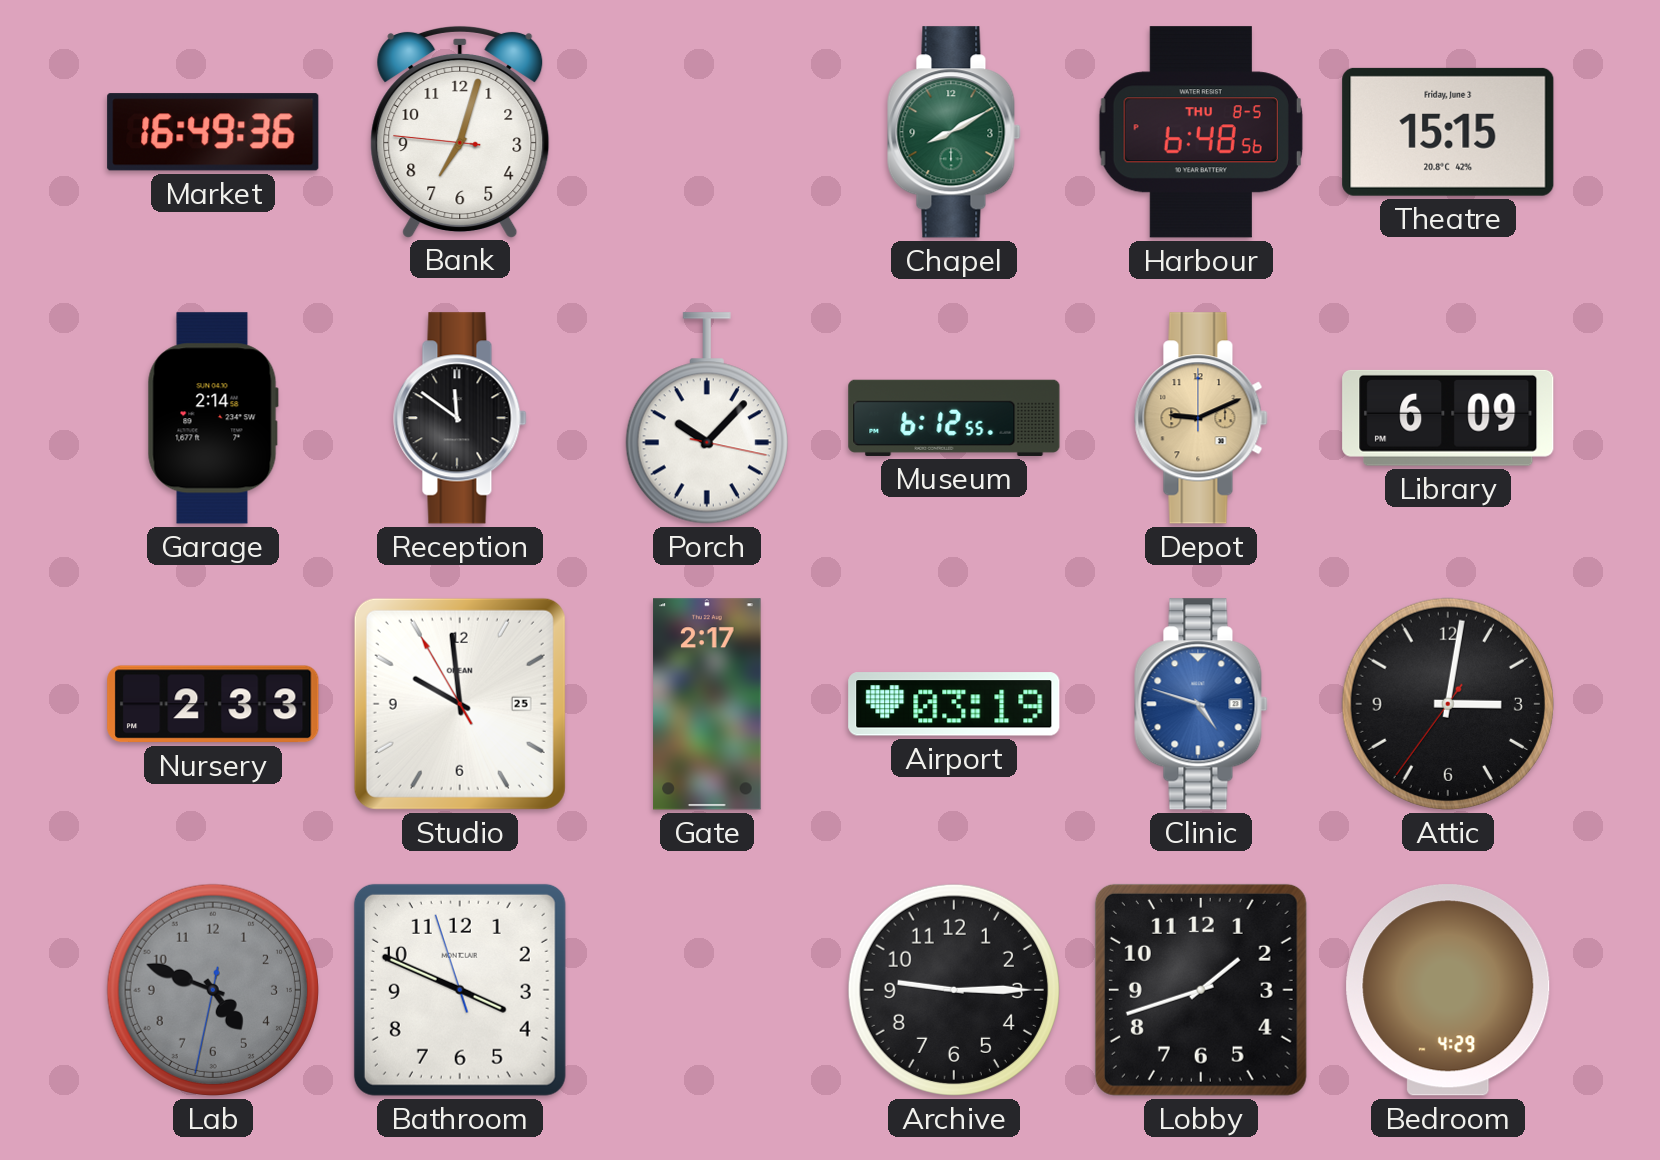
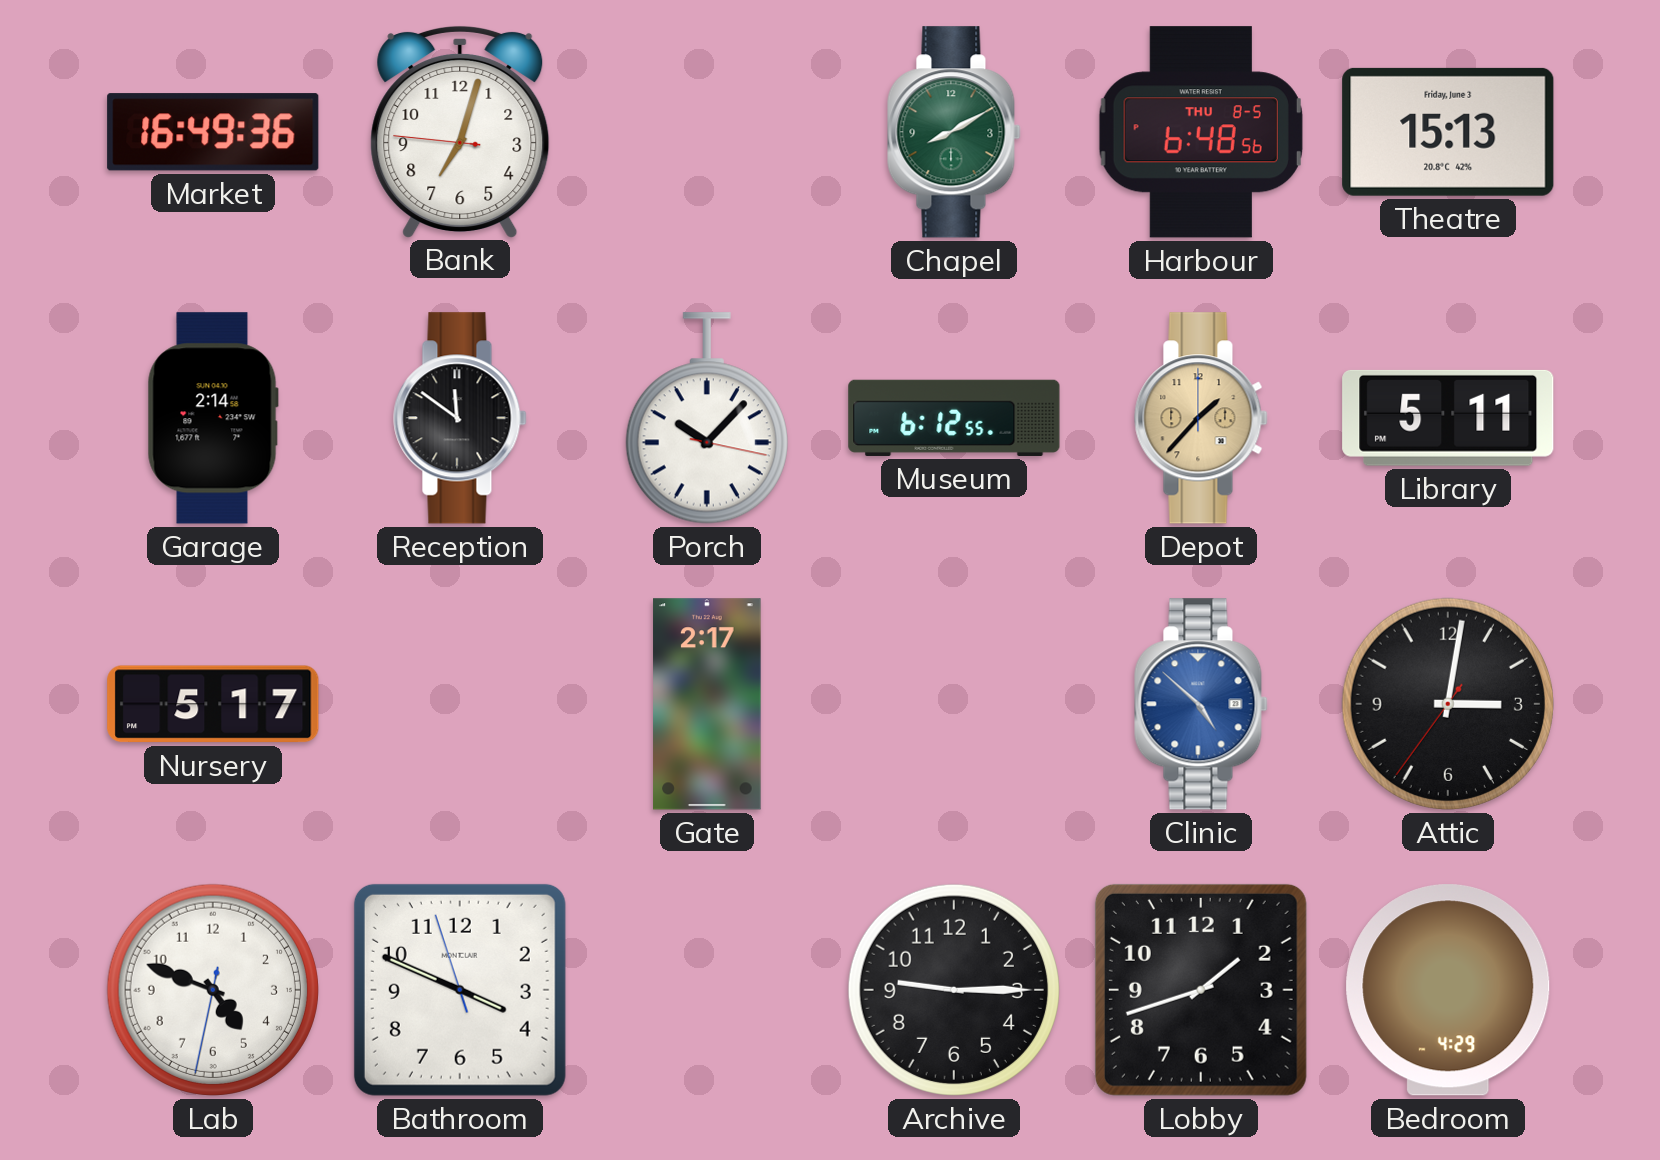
Theatre: 15:15 -> 15:13 (1448, 132)
Depot: 9:11 -> 1:37 (1201, 418)
Library: 6:09 -> 5:11 (1448, 418)
Nursery: 2:33 -> 5:17 (213, 704)
Studio: 9:58 -> none (460, 704)
Airport: 03:19 -> none (954, 704)
Clinic: 4:48 -> 4:52 (1201, 704)
Lab dial: grey -> white (213, 990)
